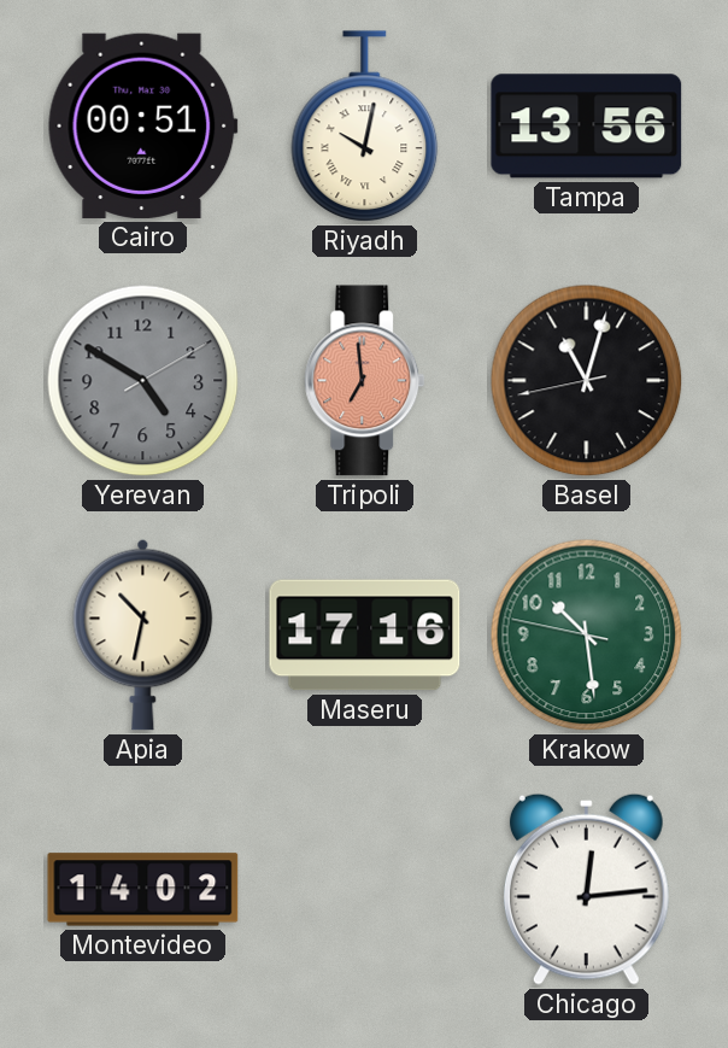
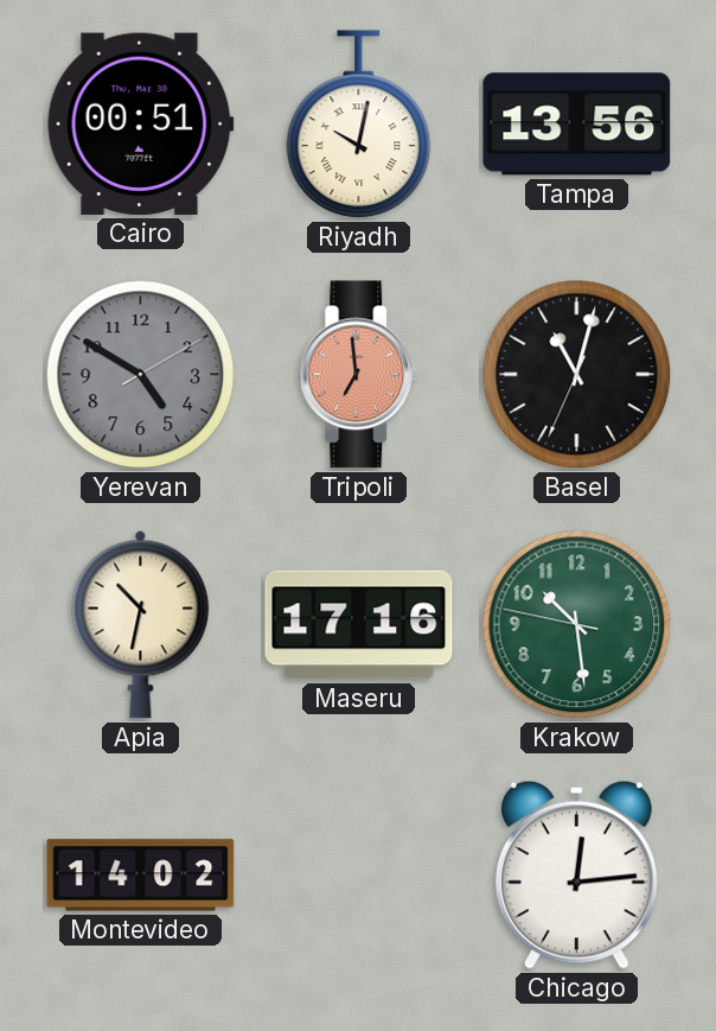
Basel: 11:02:43 -> 11:02:34 (577, 375)
